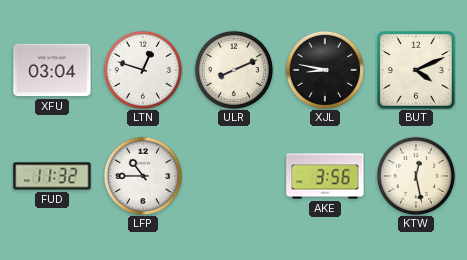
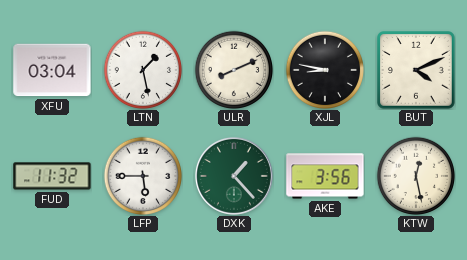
LTN: 12:48 -> 1:28 (143, 70)
LFP: 10:45 -> 5:45 (143, 176)
DXK: none -> 1:23 (234, 176)
